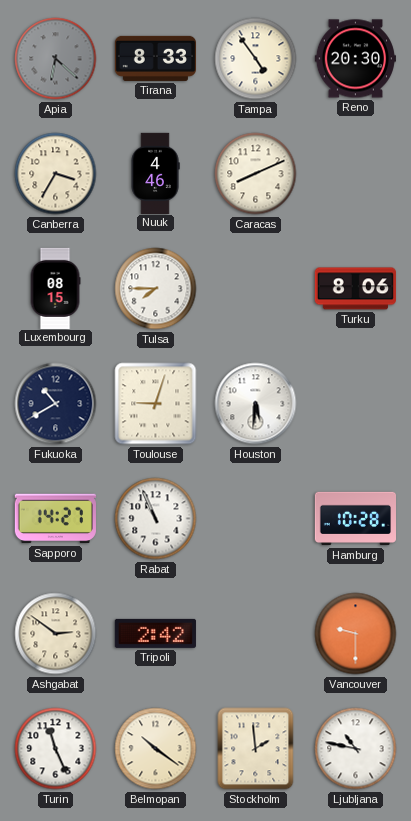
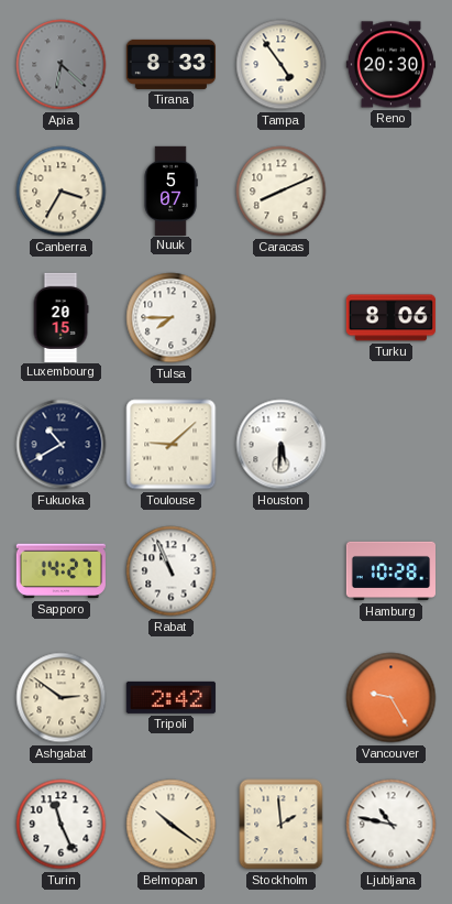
Nuuk: 4:46 -> 5:07 (170, 190)
Luxembourg: 08:15 -> 20:15 (60, 317)
Toulouse: 9:03 -> 9:08 (172, 445)
Vancouver: 9:30 -> 9:25 (392, 698)
